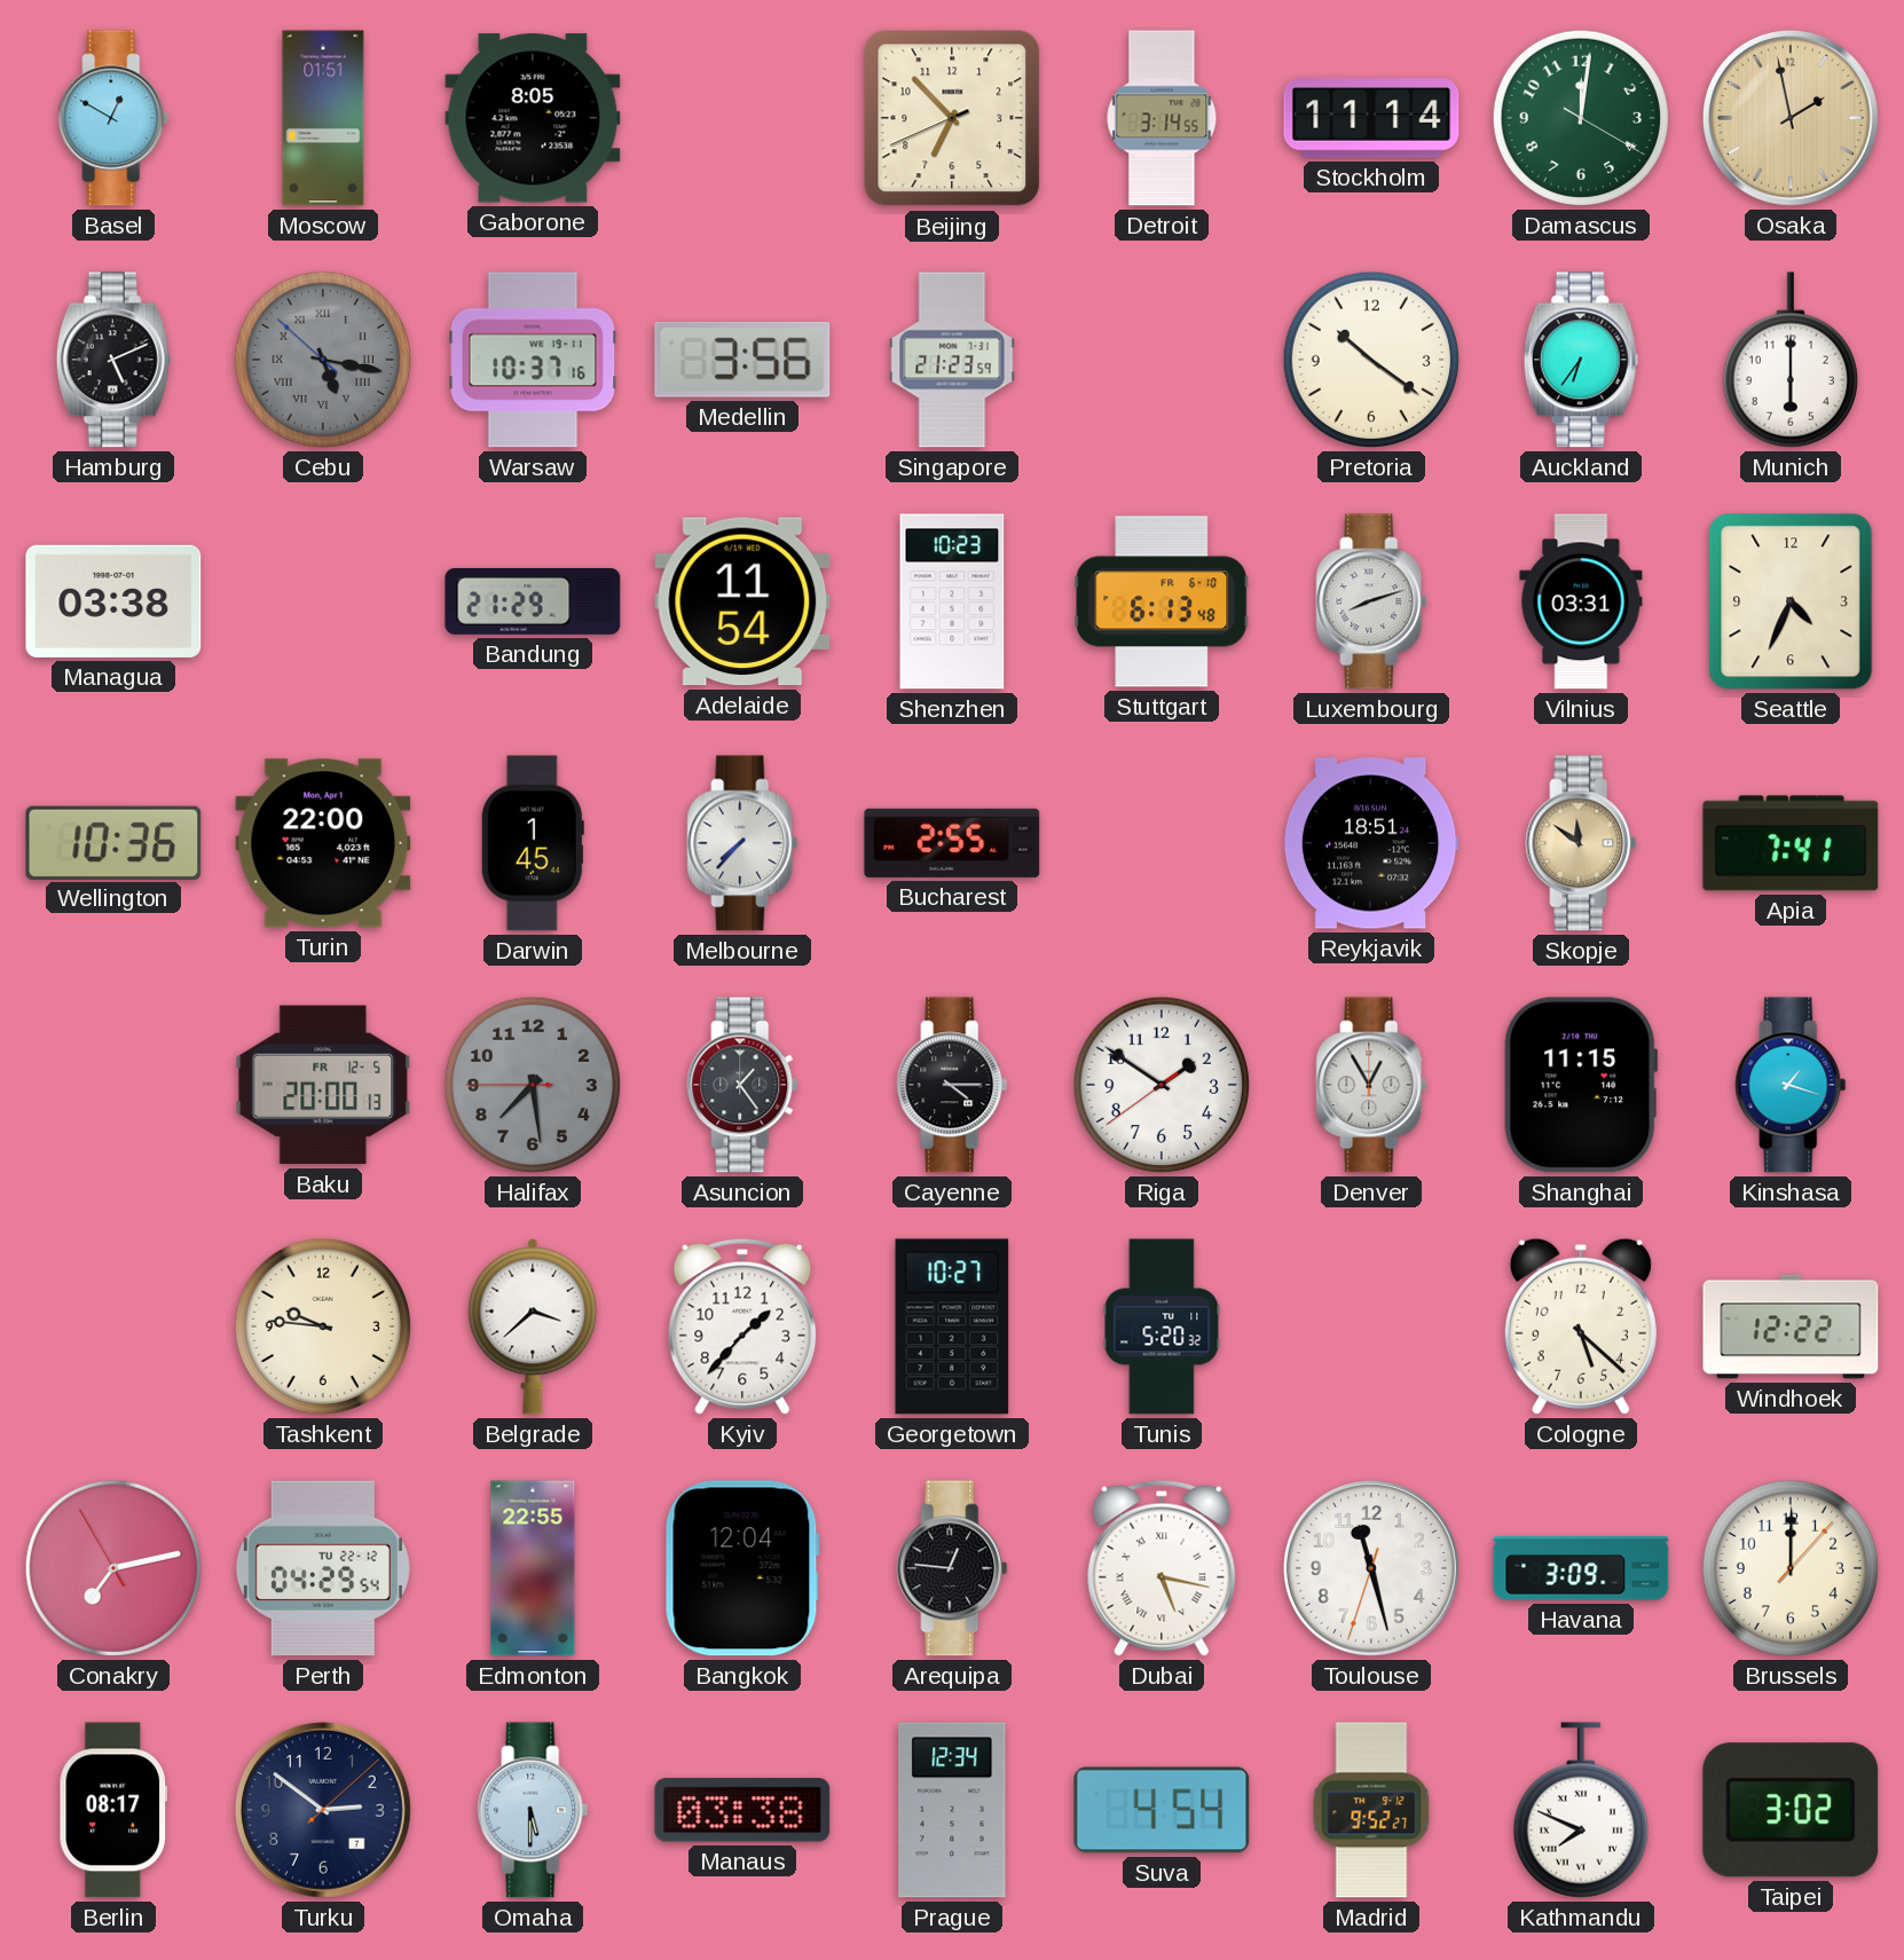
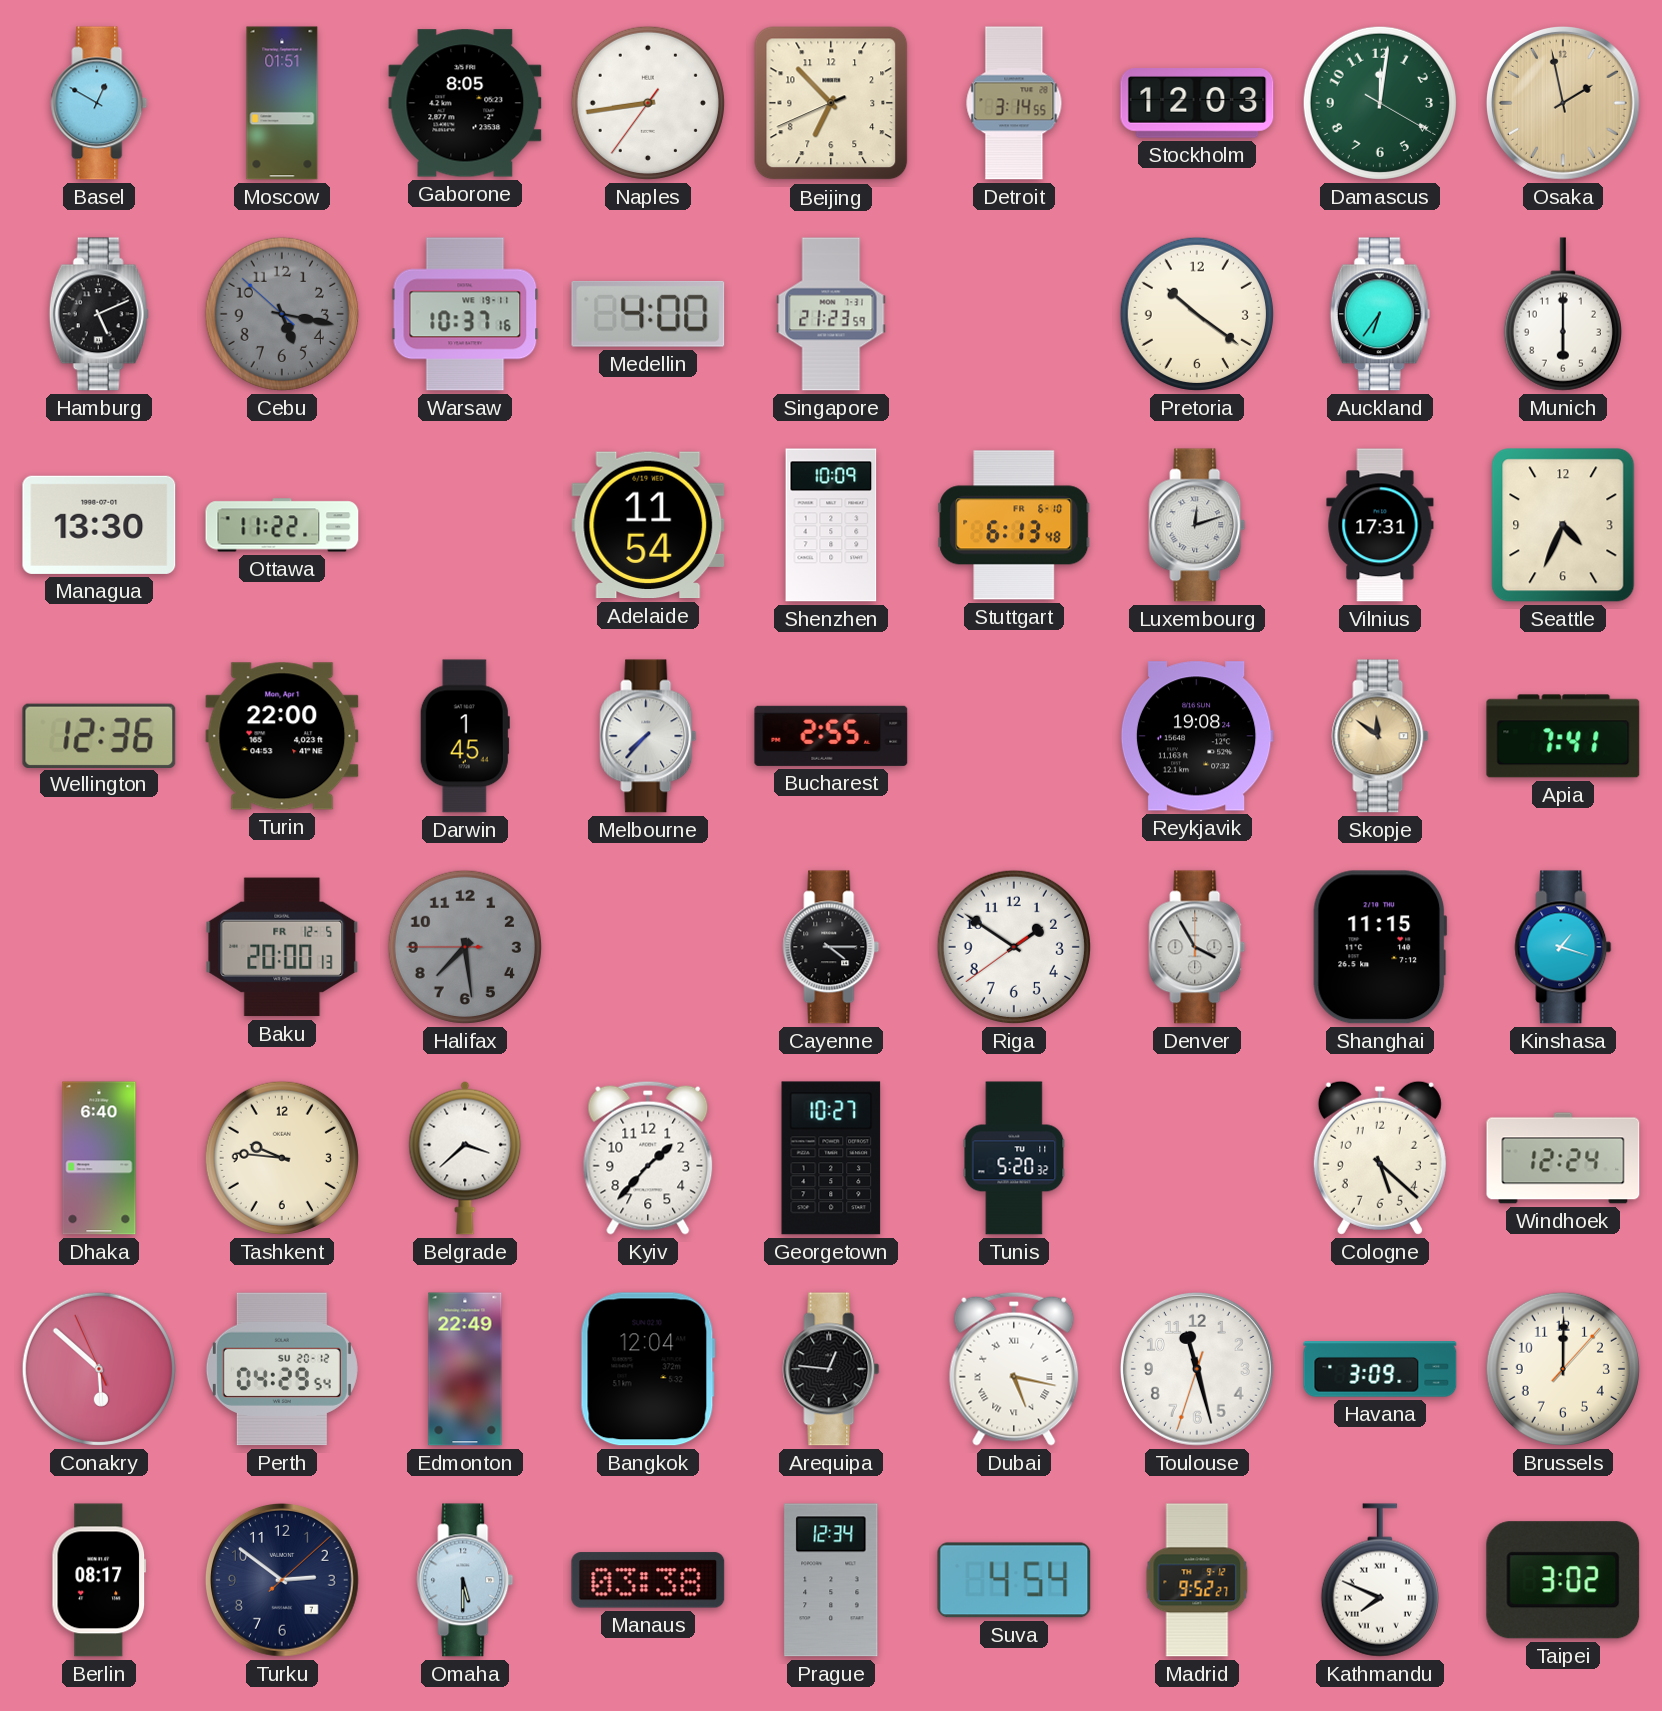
Naples: none -> 8:43 (648, 103)
Stockholm: 11:14 -> 12:03 (1197, 103)
Cebu numerals: Roman -> Arabic (282, 314)
Medellin: 3:56 -> 4:00 (648, 314)
Managua: 03:38 -> 13:30 (99, 525)
Ottawa: none -> 11:22 (282, 525)
Bandung: 21:29 -> none (533, 601)
Shenzhen: 10:23 -> 10:09 (831, 525)
Luxembourg: 8:12 -> 12:12 (1197, 525)
Vilnius: 03:31 -> 17:31 (1380, 525)
Wellington: 10:36 -> 12:36 (99, 735)
Reykjavik: 18:51 -> 19:08 (1197, 736)
Asuncion: 1:24 -> none (742, 1085)
Denver: 12:55 -> 3:55 (1197, 947)
Dhaka: none -> 6:40 (99, 1158)
Windhoek: 12:22 -> 12:24 (1563, 1158)
Conakry: 7:12 -> 5:51 (99, 1369)
Perth date: TU 22-12 -> SU 20-12 (282, 1369)
Edmonton: 22:55 -> 22:49 (465, 1369)
